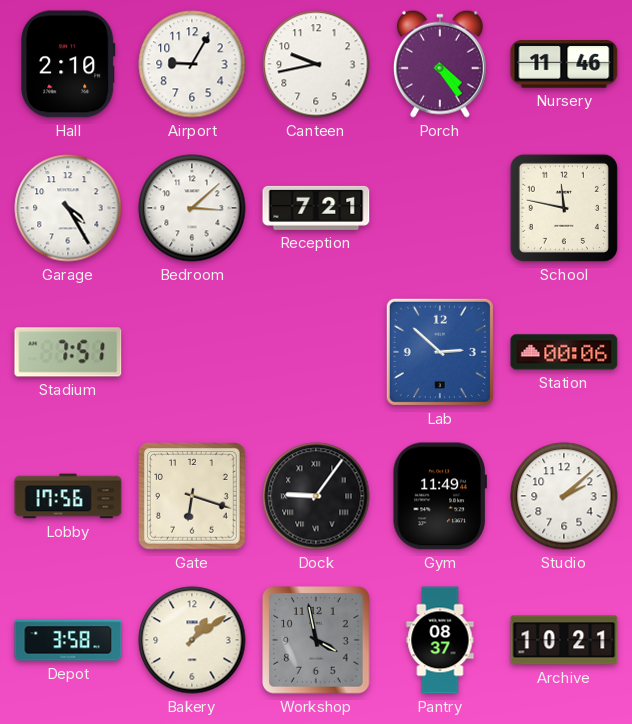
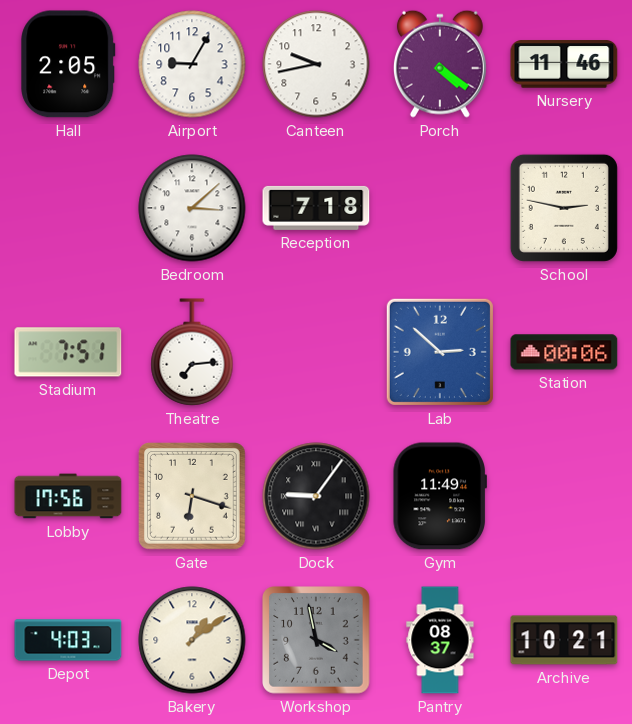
Hall: 2:10 -> 2:05 (68, 64)
Porch: 4:24 -> 4:21 (440, 64)
Garage: 4:25 -> none (68, 208)
Reception: 7:21 -> 7:18 (316, 208)
School: 11:47 -> 2:47 (564, 208)
Theatre: none -> 7:14 (192, 352)
Studio: 2:08 -> none (564, 496)
Depot: 3:58 -> 4:03 (68, 640)
